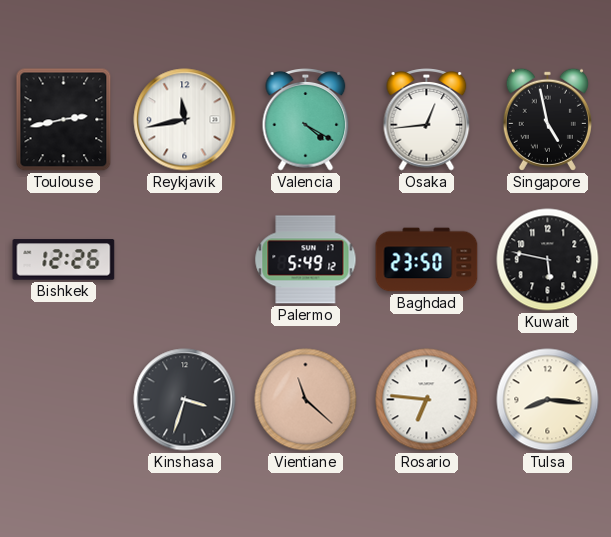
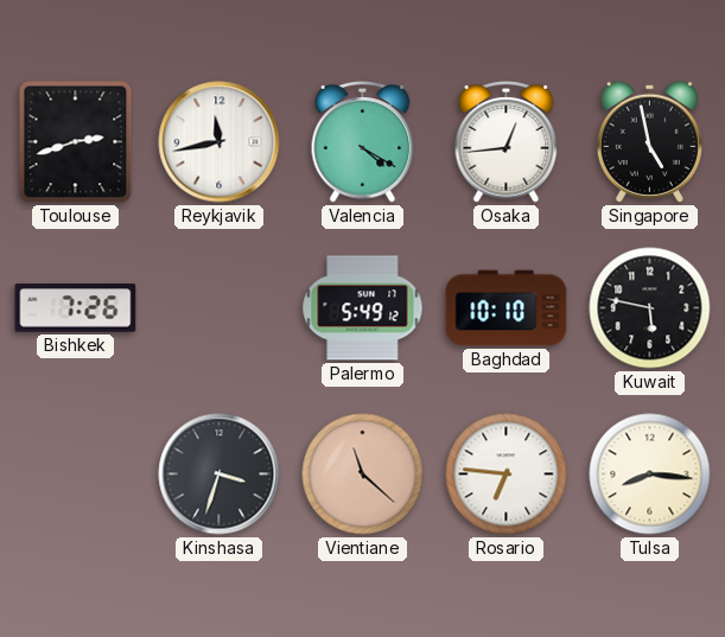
Toulouse: 2:43 -> 2:42 (76, 142)
Bishkek: 12:26 -> 7:26 (76, 308)
Baghdad: 23:50 -> 10:10 (507, 308)
